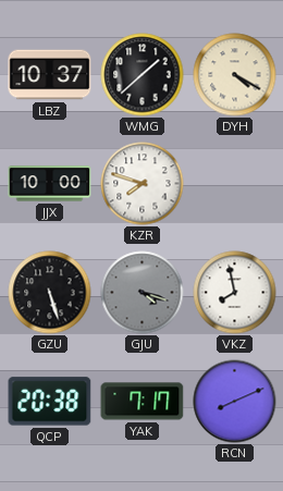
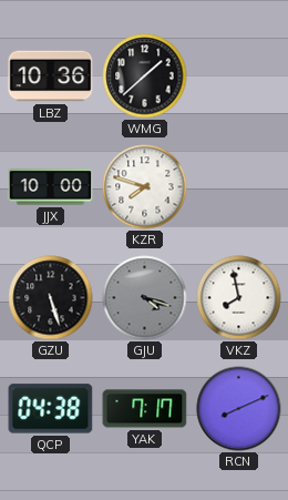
LBZ: 10:37 -> 10:36 (51, 76)
DYH: 4:20 -> none (235, 75)
QCP: 20:38 -> 04:38 (51, 409)
